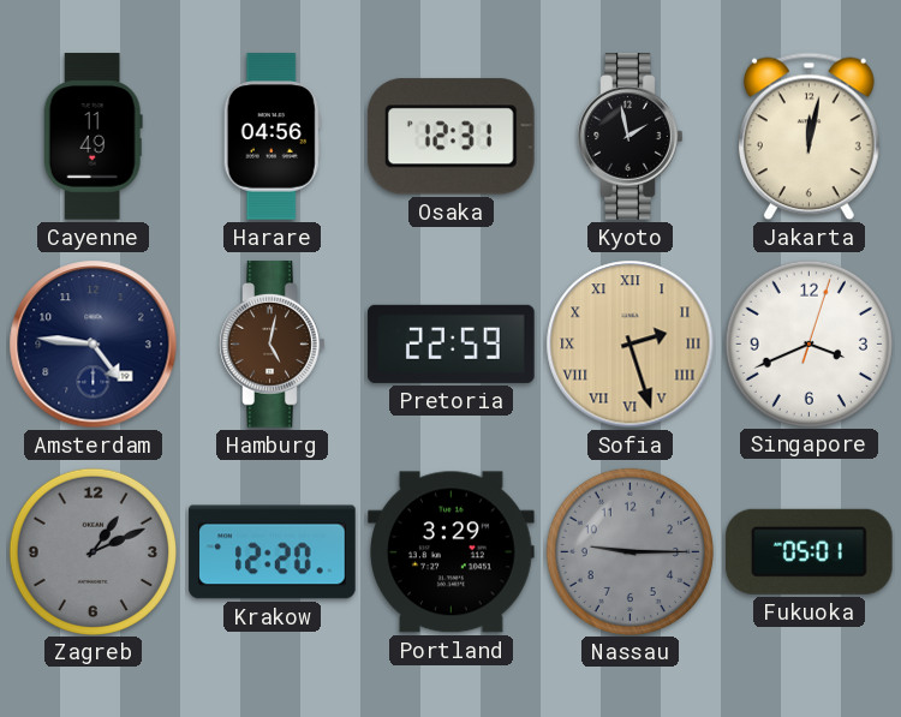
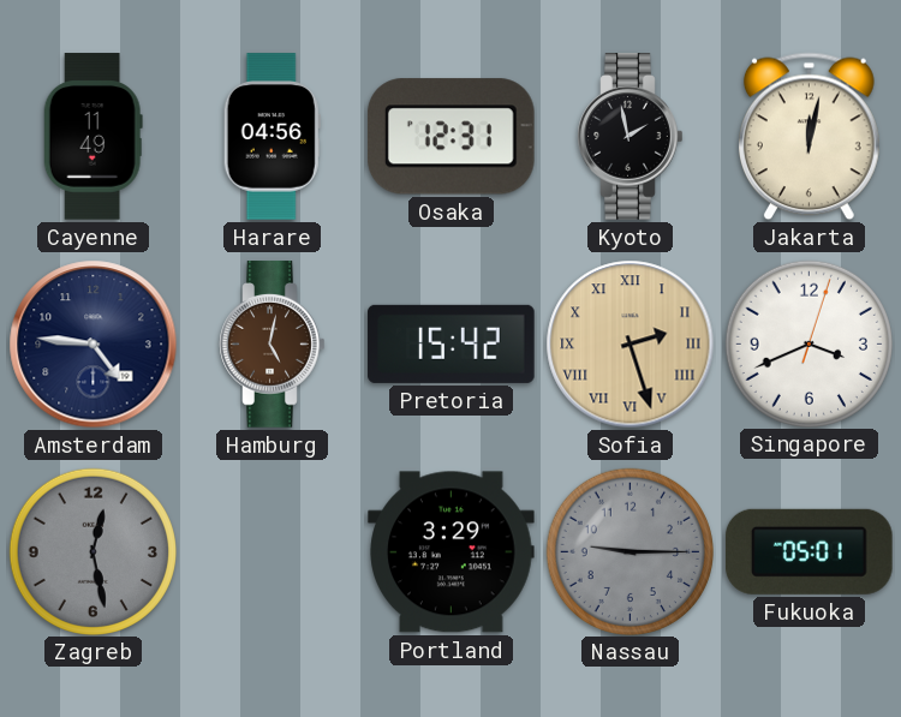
Pretoria: 22:59 -> 15:42 (452, 343)
Zagreb: 1:11 -> 12:28 (93, 551)
Krakow: 12:20 -> none (273, 552)
